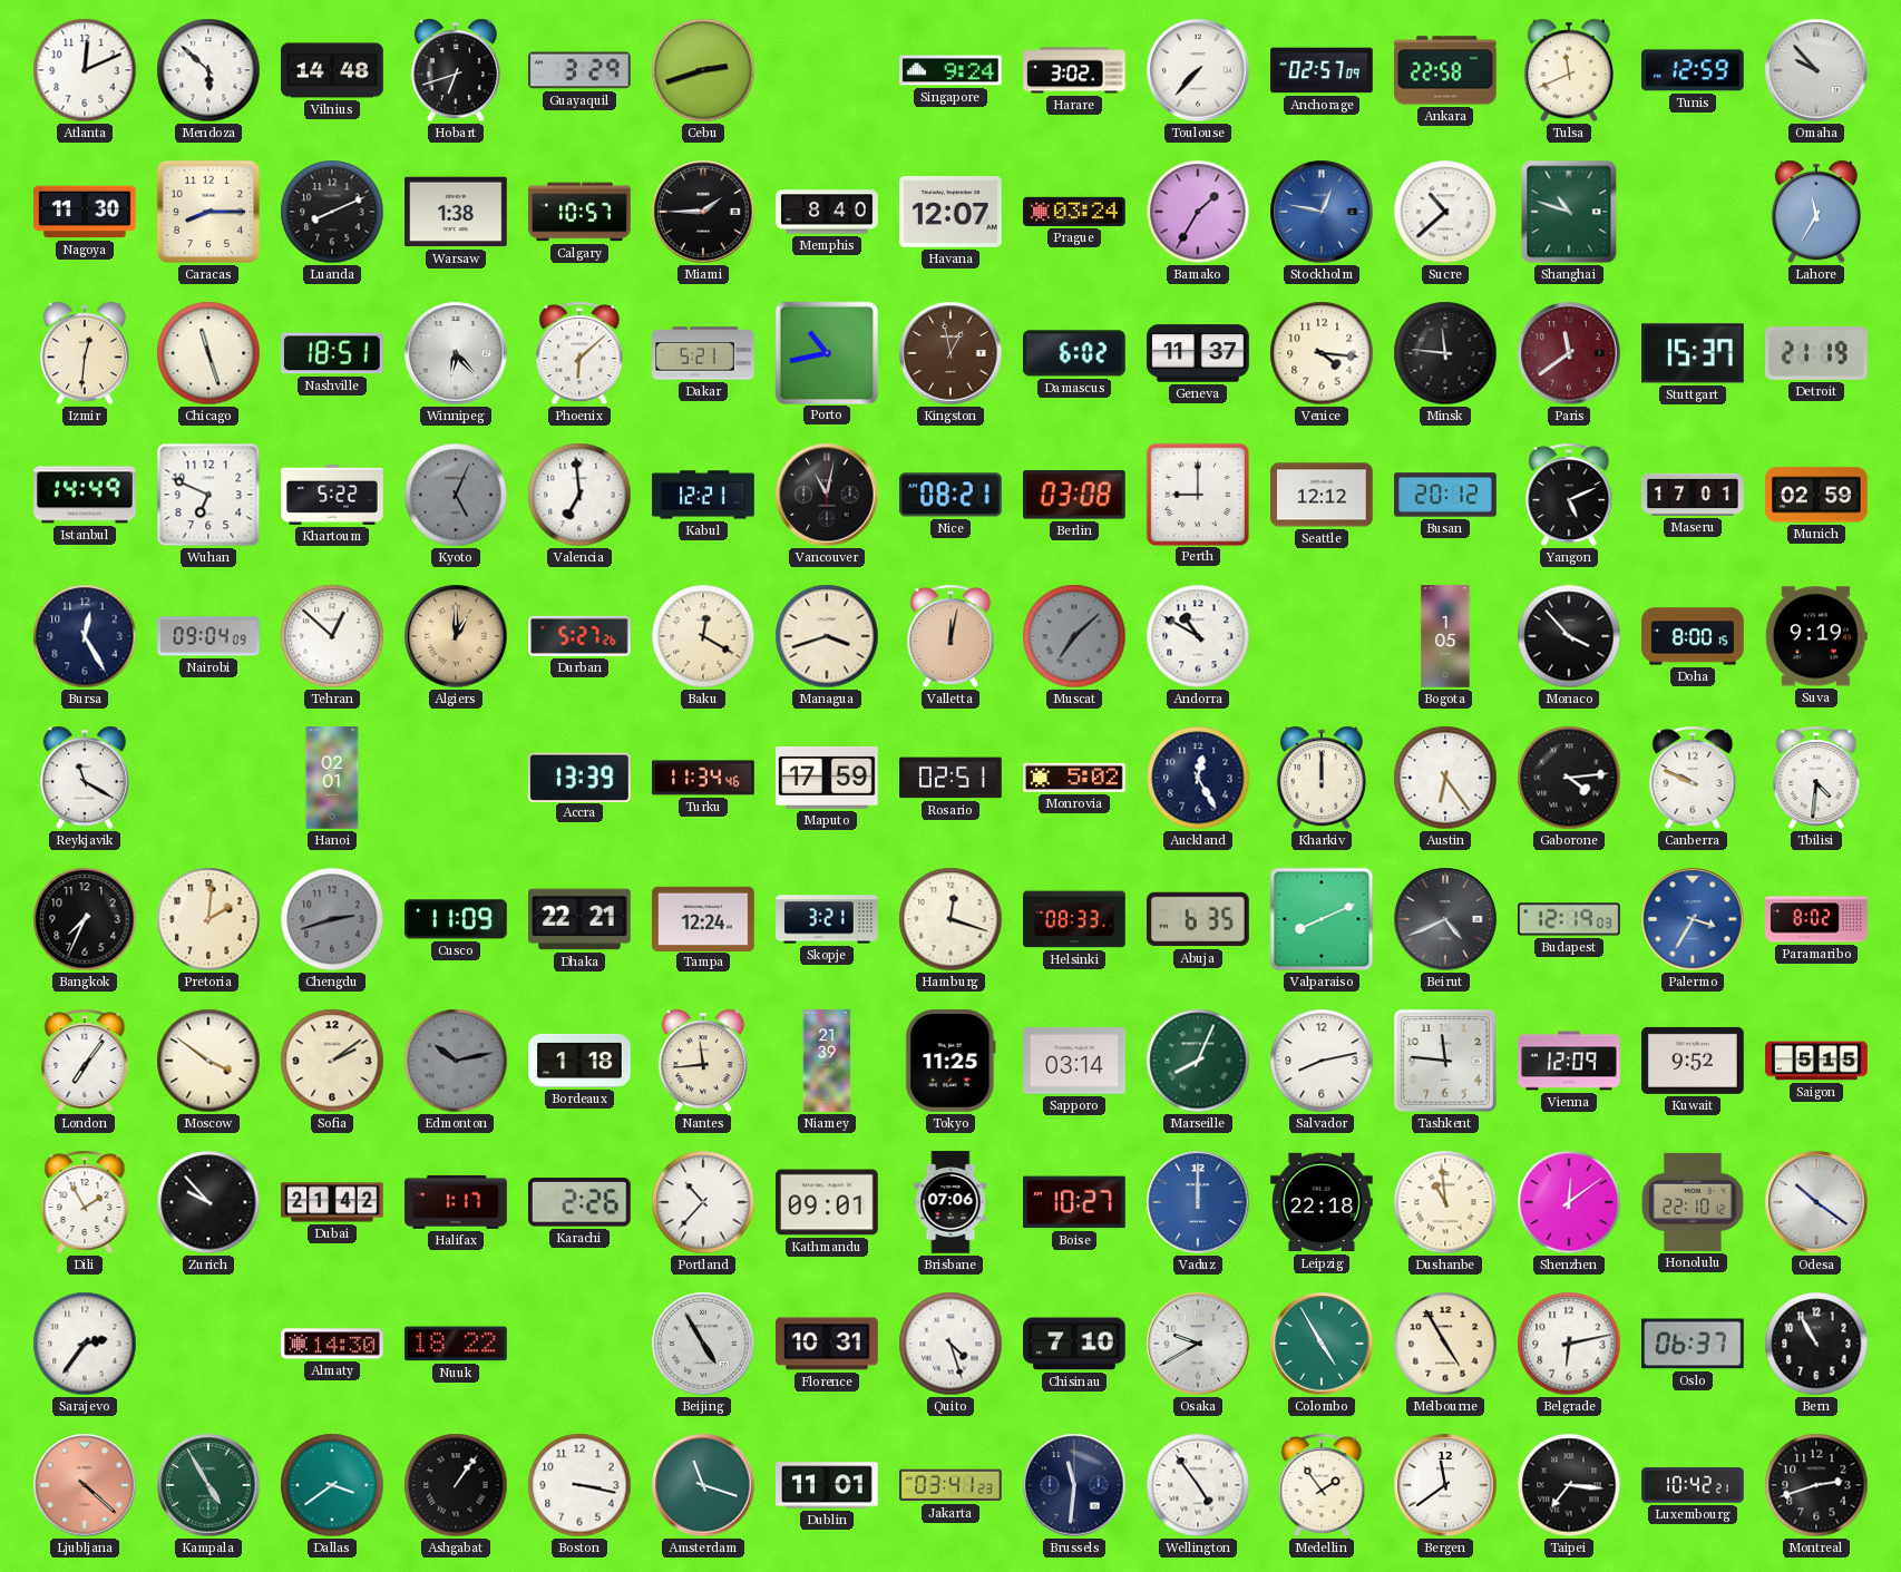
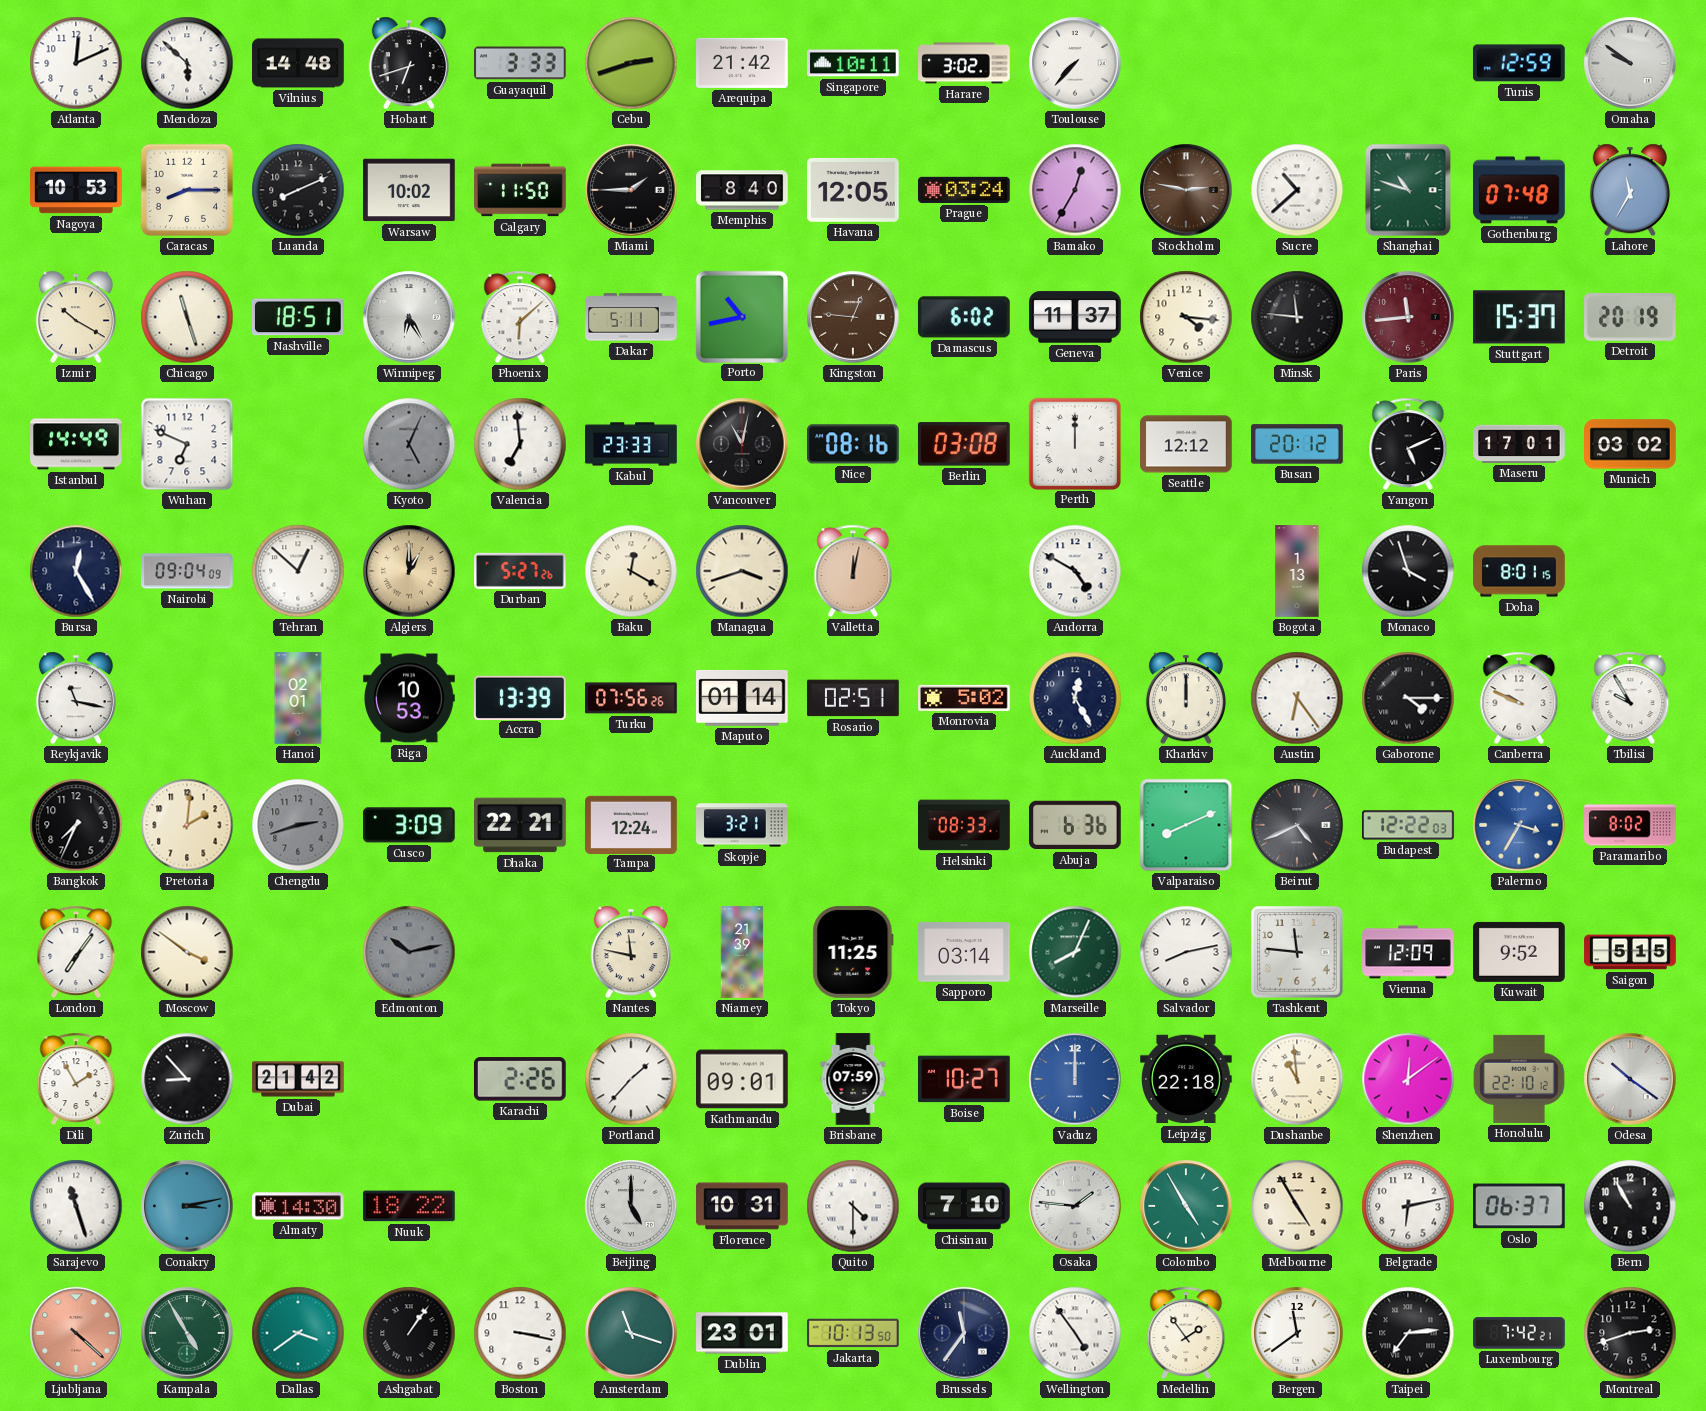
Guayaquil: 3:29 -> 3:33 (521, 63)
Arequipa: none -> 21:42 (742, 63)
Singapore: 9:24 -> 10:11 (853, 63)
Anchorage: 02:57 -> none (1322, 70)
Ankara: 22:58 -> none (1446, 70)
Tulsa: 11:41 -> none (1569, 70)
Omaha: 9:53 -> 9:51 (1630, 63)
Nagoya: 11:30 -> 10:53 (76, 190)
Warsaw: 1:38 -> 10:02 (409, 190)
Calgary: 10:57 -> 11:50 (520, 190)
Havana: 12:07 -> 12:05 (854, 190)
Bamako: 1:35 -> 12:35 (1075, 190)
Stockholm: 12:47 -> 2:47 (1186, 190)
Stockholm dial: blue -> brown (1186, 190)
Gothenburg: none -> 07:48 (1519, 190)
Izmir: 12:31 -> 10:20 (76, 317)
Winnipeg: 6:23 -> 6:25 (409, 317)
Dakar: 5:21 -> 5:11 (631, 317)
Kingston: 12:58 -> 12:46 (853, 317)
Paris: 11:39 -> 11:44 (1408, 317)
Detroit: 21:19 -> 20:19 (1631, 318)
Khartoum: 5:22 -> none (332, 495)
Kabul: 12:21 -> 23:33 (631, 444)
Nice: 08:21 -> 08:16 (854, 444)
Perth: 9:00 -> 12:00 (1074, 443)
Munich: 02:59 -> 03:02 (1631, 444)
Muscat: 7:08 -> none (1074, 636)
Andorra: 10:50 -> 4:50 (1075, 571)
Bogota: 1:05 -> 1:13 (1297, 571)
Monaco: 3:53 -> 3:57 (1408, 571)
Doha: 8:00 -> 8:01 (1519, 571)
Suva: 9:19 -> none (1816, 636)
Reykjavik: 11:20 -> 11:17 (76, 698)
Riga: none -> 10:53 (409, 698)
Turku: 11:34 -> 07:56 (631, 698)
Maputo: 17:59 -> 01:14 (742, 698)
Gaborone: 4:14 -> 4:15 (1408, 698)
Tbilisi: 4:31 -> 9:55 (1630, 698)
Cusco: 11:09 -> 3:09 (410, 825)
Hamburg: 12:18 -> none (951, 919)
Abuja: 6:35 -> 6:36 (1075, 825)
Budapest: 12:19 -> 12:22 (1408, 825)
Sofia: 2:09 -> none (332, 1061)
Bordeaux: 1:18 -> none (579, 1061)
Nantes: 11:44 -> 11:47 (631, 952)
Zurich: 9:53 -> 8:53 (187, 1079)
Halifax: 1:17 -> none (456, 1202)
Portland: 10:37 -> 1:37 (631, 1079)
Brisbane: 07:06 -> 07:59 (853, 1079)
Sarajevo: 2:36 -> 11:27 (76, 1206)
Conakry: none -> 3:13 (187, 1206)
Beijing: 4:55 -> 5:00 (631, 1206)
Quito: 4:27 -> 4:30 (853, 1206)
Osaka: 9:40 -> 1:46 (1075, 1206)
Dublin: 11:01 -> 23:01 (742, 1333)
Jakarta: 03:41 -> 10:13 (853, 1333)
Brussels: 11:31 -> 11:36 (964, 1333)
Taipei: 7:16 -> 7:14 (1408, 1333)
Luxembourg: 10:42 -> 7:42 (1519, 1333)
